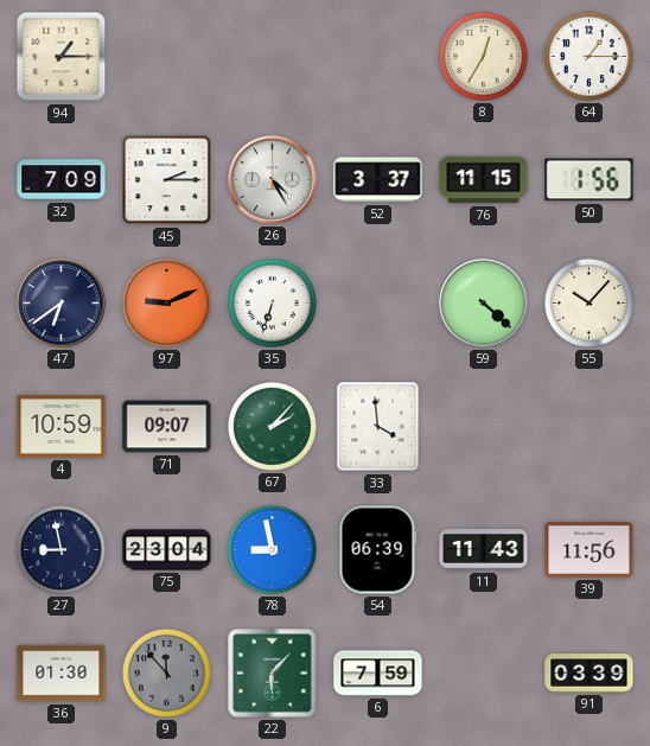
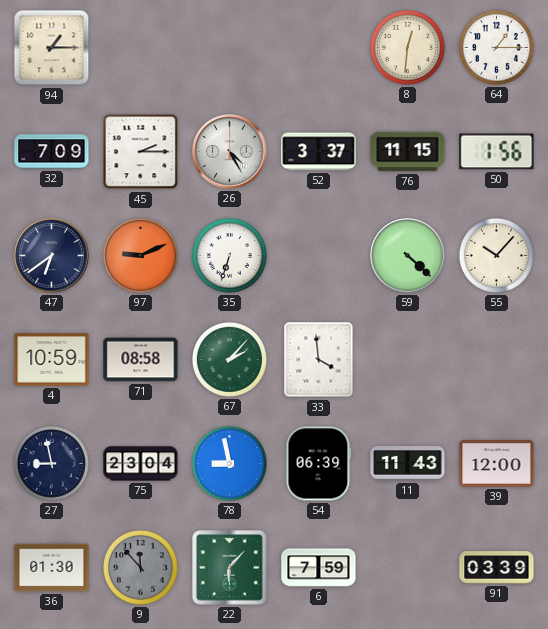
8: 12:35 -> 12:31 (407, 47)
71: 09:07 -> 08:58 (141, 360)
39: 11:56 -> 12:00 (497, 463)
